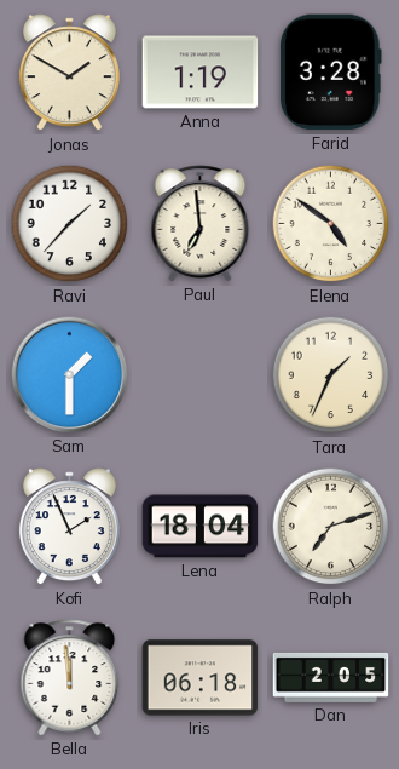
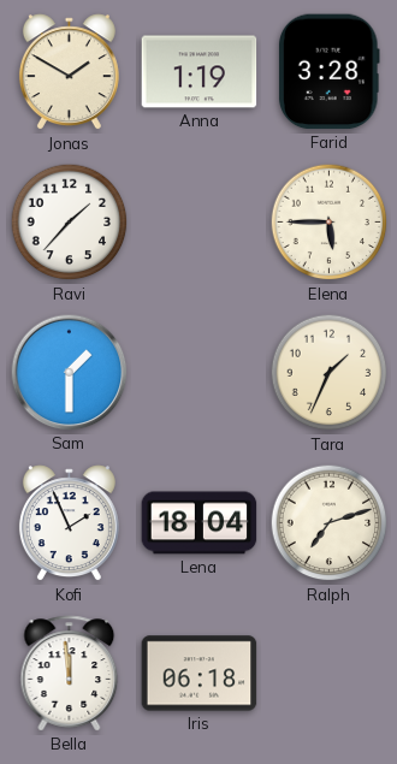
Paul: 6:59 -> none (201, 224)
Elena: 4:51 -> 5:45 (330, 223)
Dan: 2:05 -> none (331, 677)
